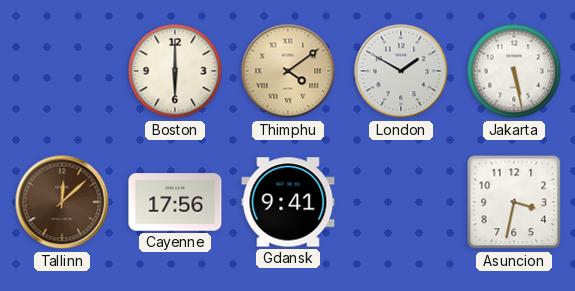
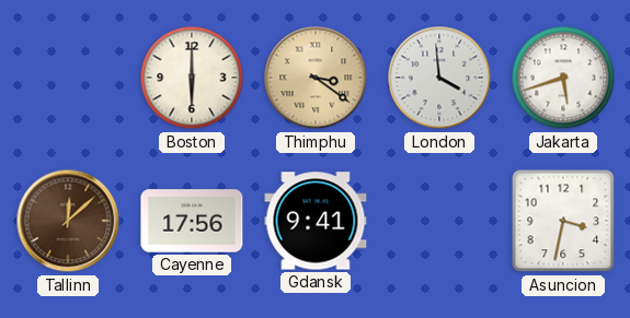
Thimphu: 4:09 -> 3:21 (316, 78)
London: 1:50 -> 3:59 (439, 78)
Jakarta: 5:28 -> 5:42 (563, 78)
